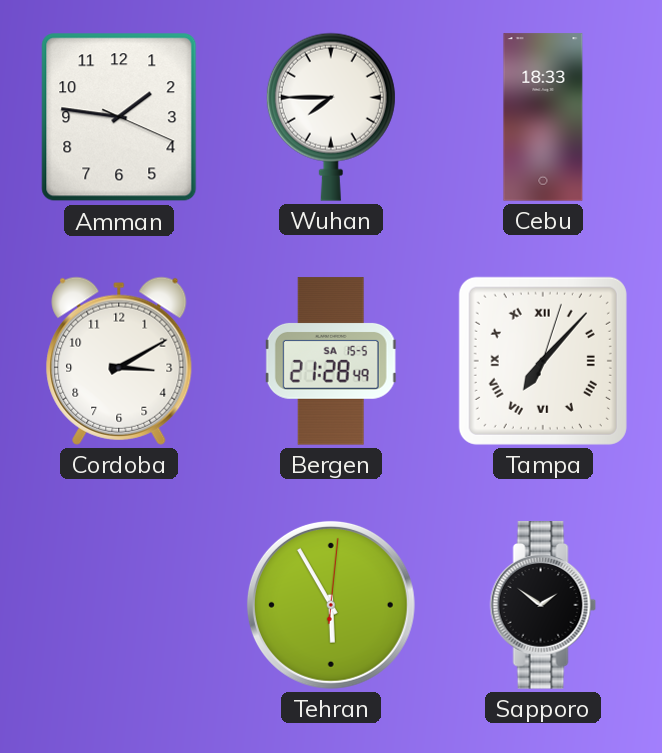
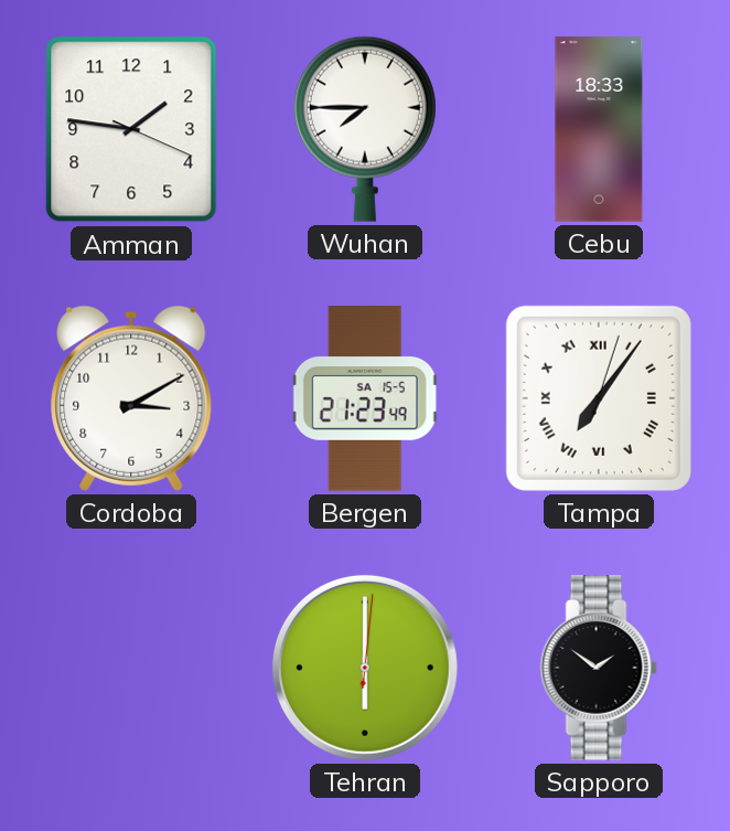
Bergen: 21:28 -> 21:23 (365, 398)
Tampa: 7:07 -> 7:06 (599, 398)
Tehran: 5:55 -> 6:00 (365, 668)
